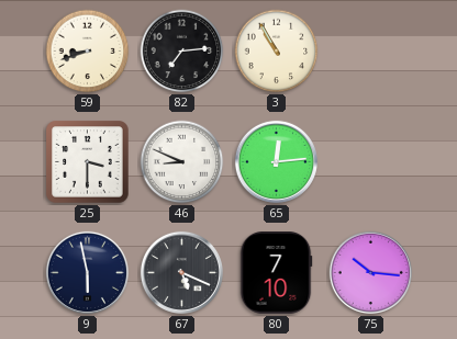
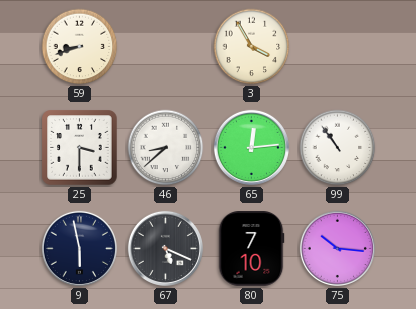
82: 7:14 -> none (182, 52)
3: 10:55 -> 3:55 (252, 47)
46: 8:49 -> 8:38 (166, 148)
99: none -> 10:54 (338, 148)
